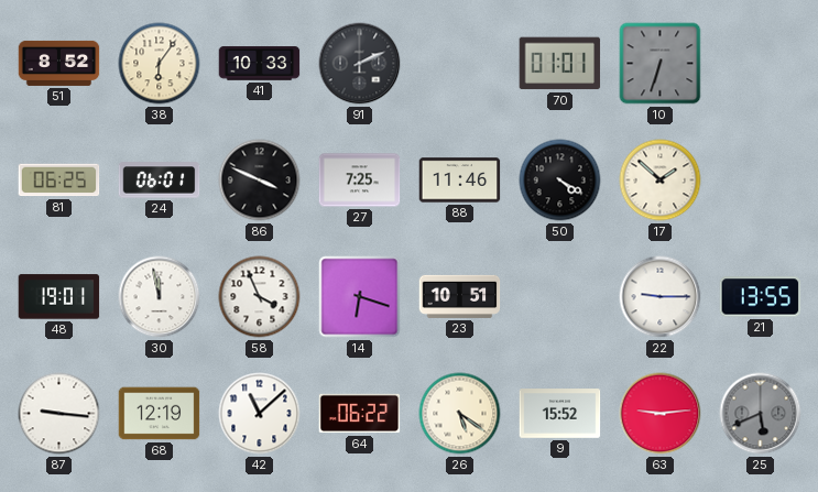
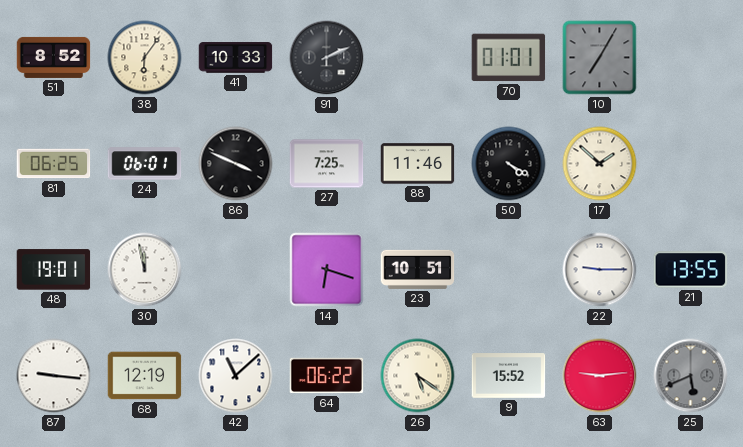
10: 6:33 -> 7:05 (600, 58)
58: 3:56 -> none (260, 297)
